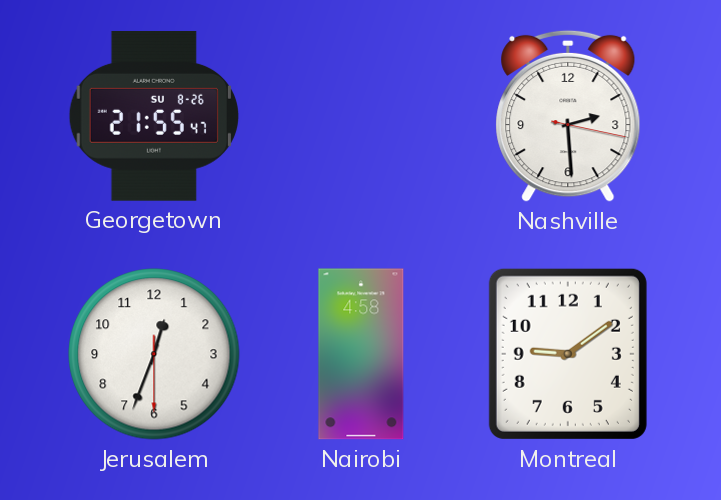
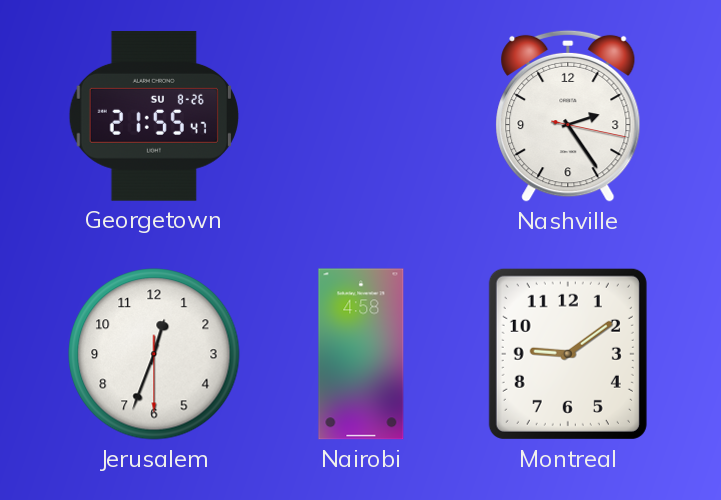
Nashville: 2:29 -> 2:24 (568, 116)
